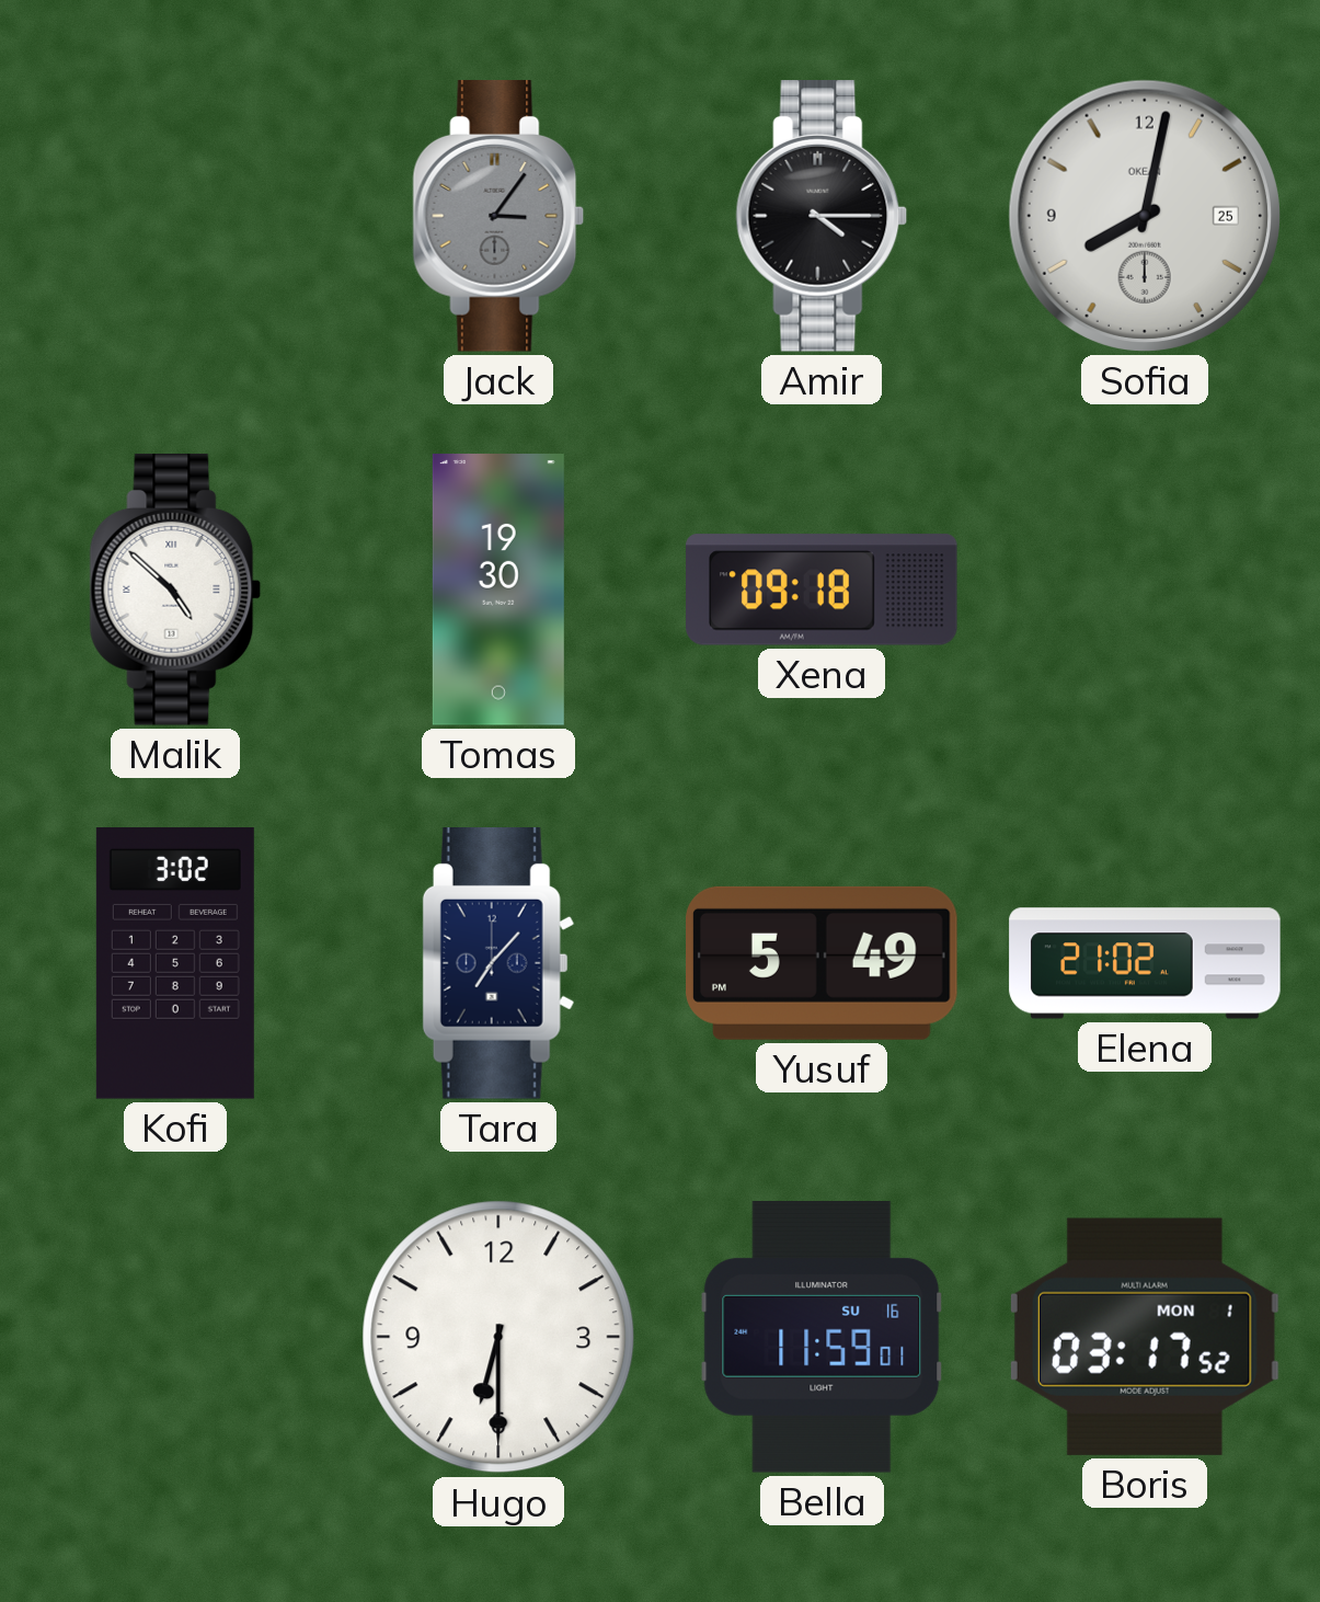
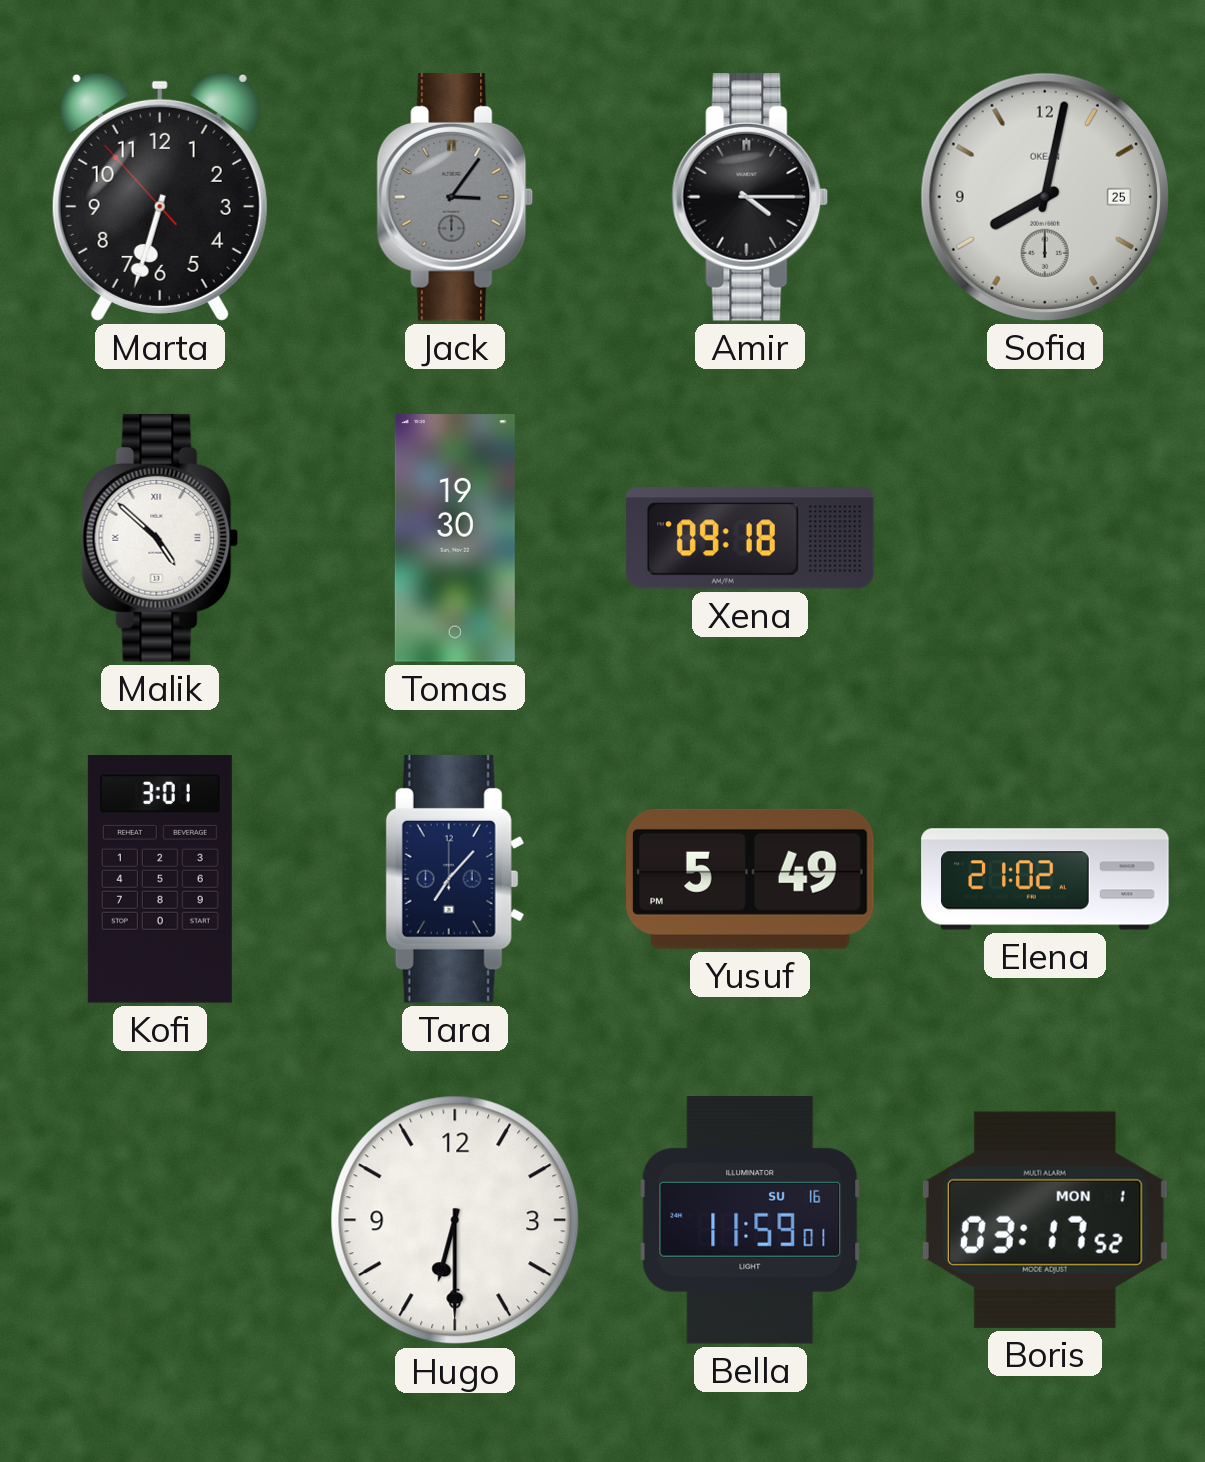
Marta: none -> 6:32 (160, 197)
Kofi: 3:02 -> 3:01 (160, 879)
